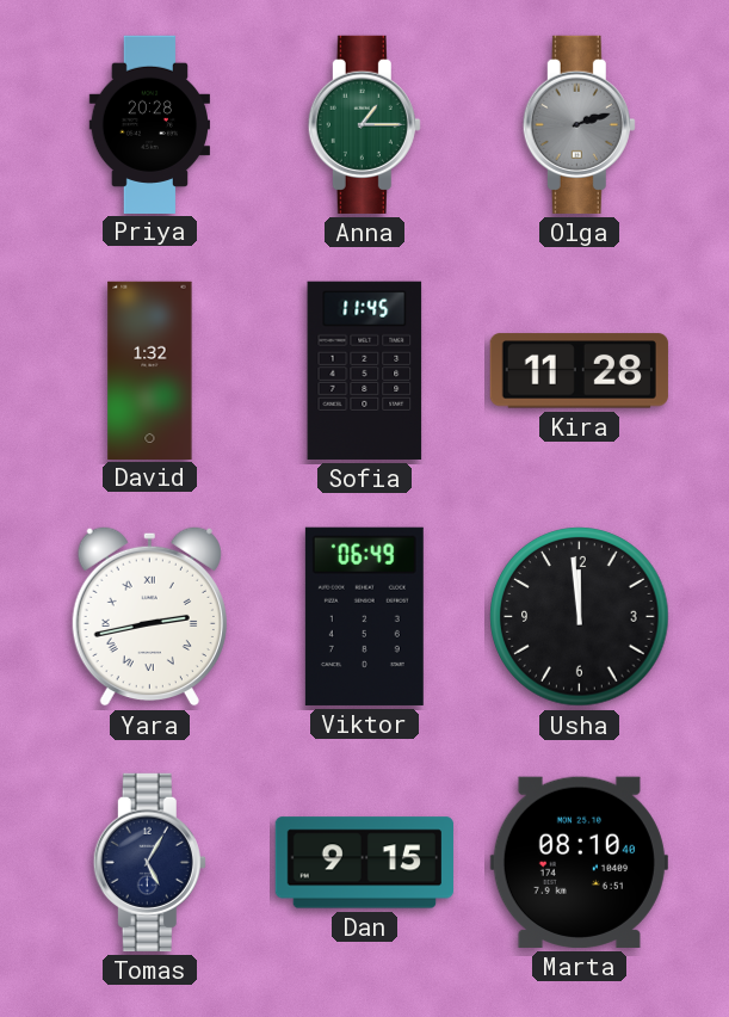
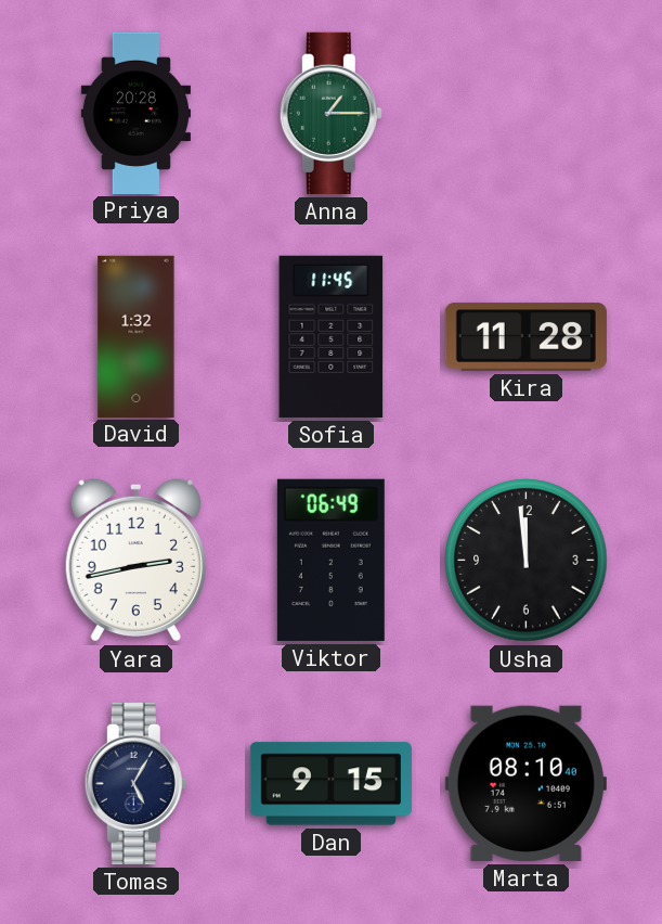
Olga: 2:12 -> none (579, 124)
Yara numerals: Roman -> Arabic (135, 560)
